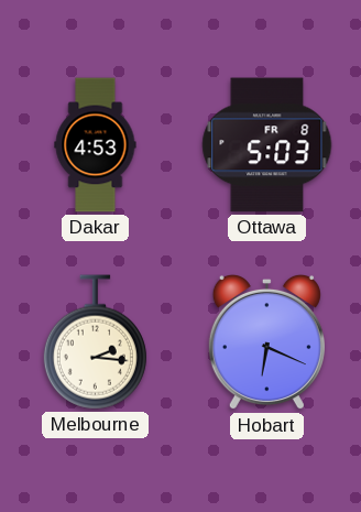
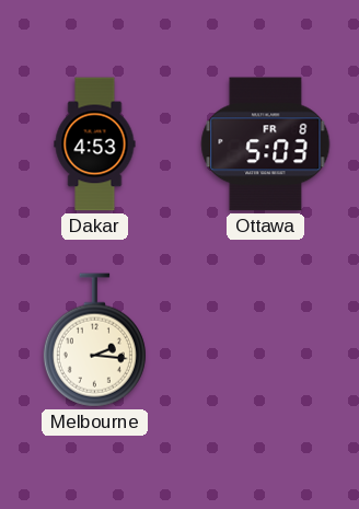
Hobart: 6:19 -> none (266, 342)
